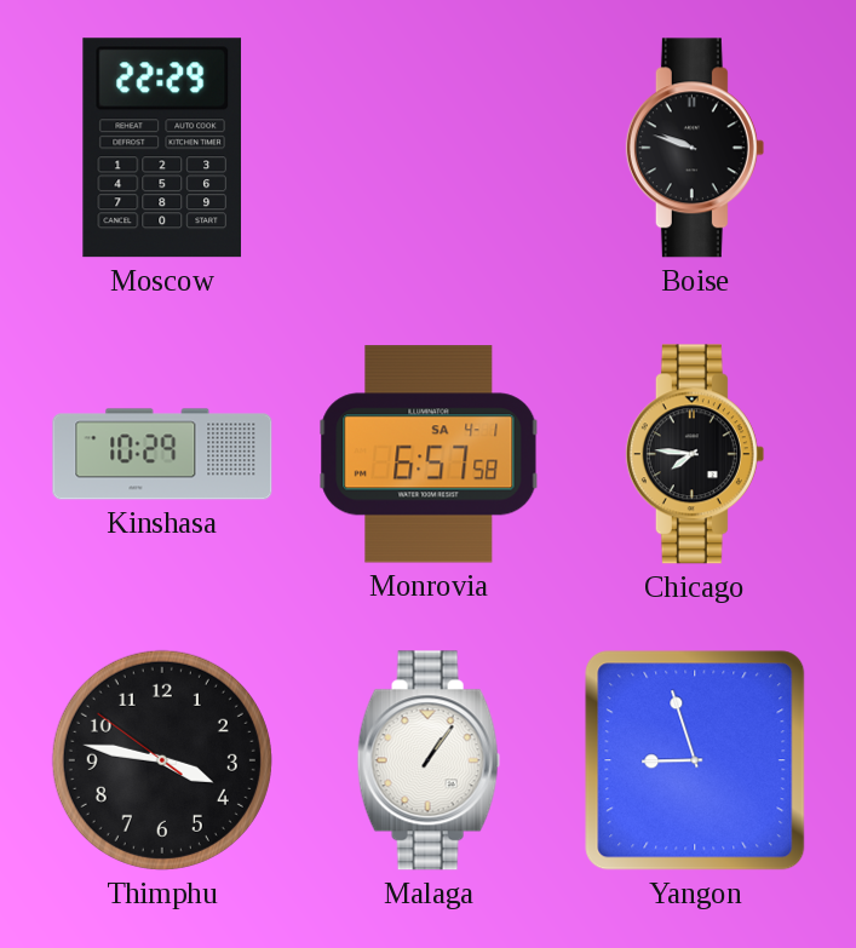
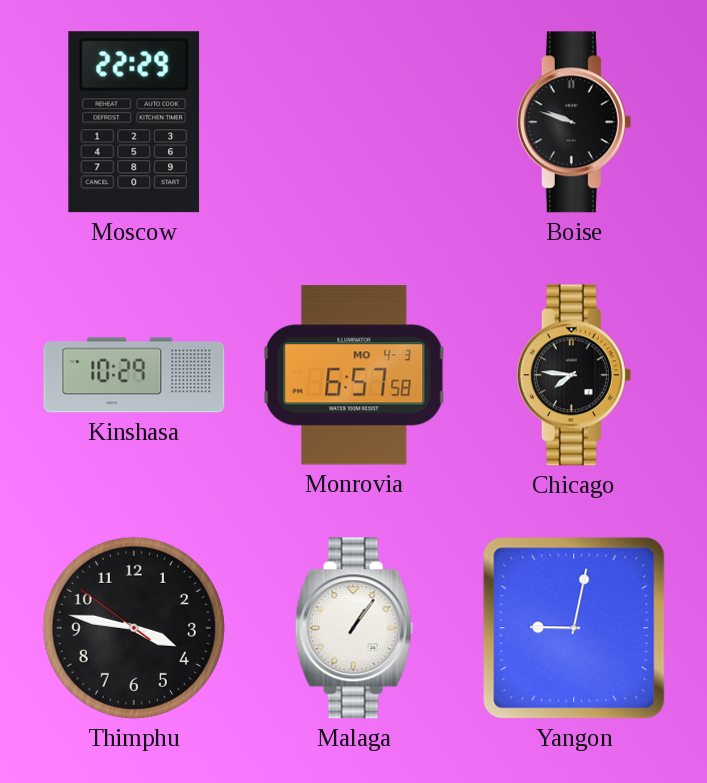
Monrovia date: SA 4-1 -> MO 4-3 (354, 375)
Yangon: 8:57 -> 9:02 (574, 628)
